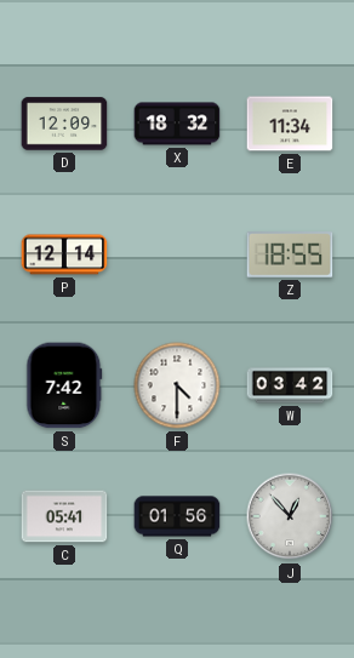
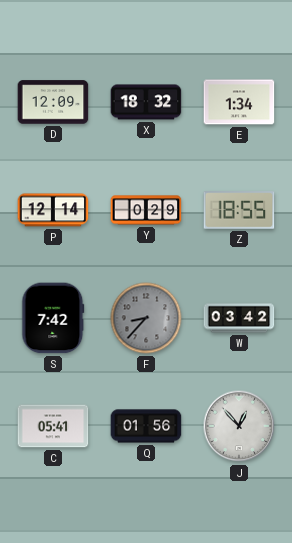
E: 11:34 -> 1:34 (239, 102)
Y: none -> 0:29 (146, 210)
F: 4:30 -> 8:37 (146, 318)
F dial: white -> grey (146, 318)
